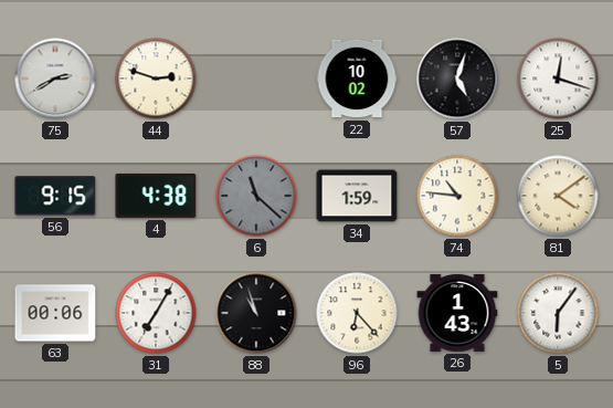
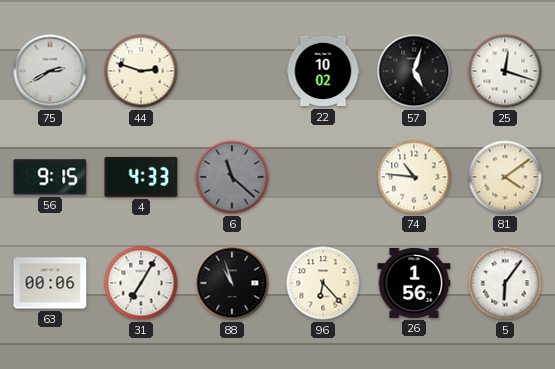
4: 4:38 -> 4:33 (141, 177)
34: 1:59 -> none (357, 196)
26: 1:43 -> 1:56 (414, 283)
